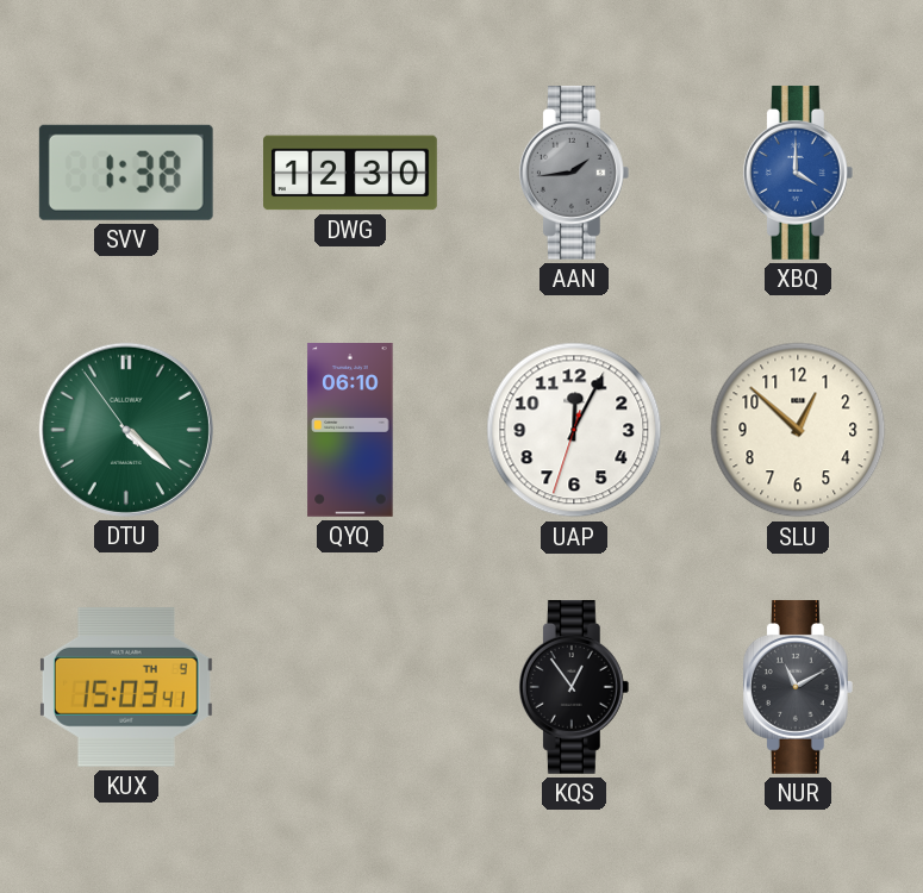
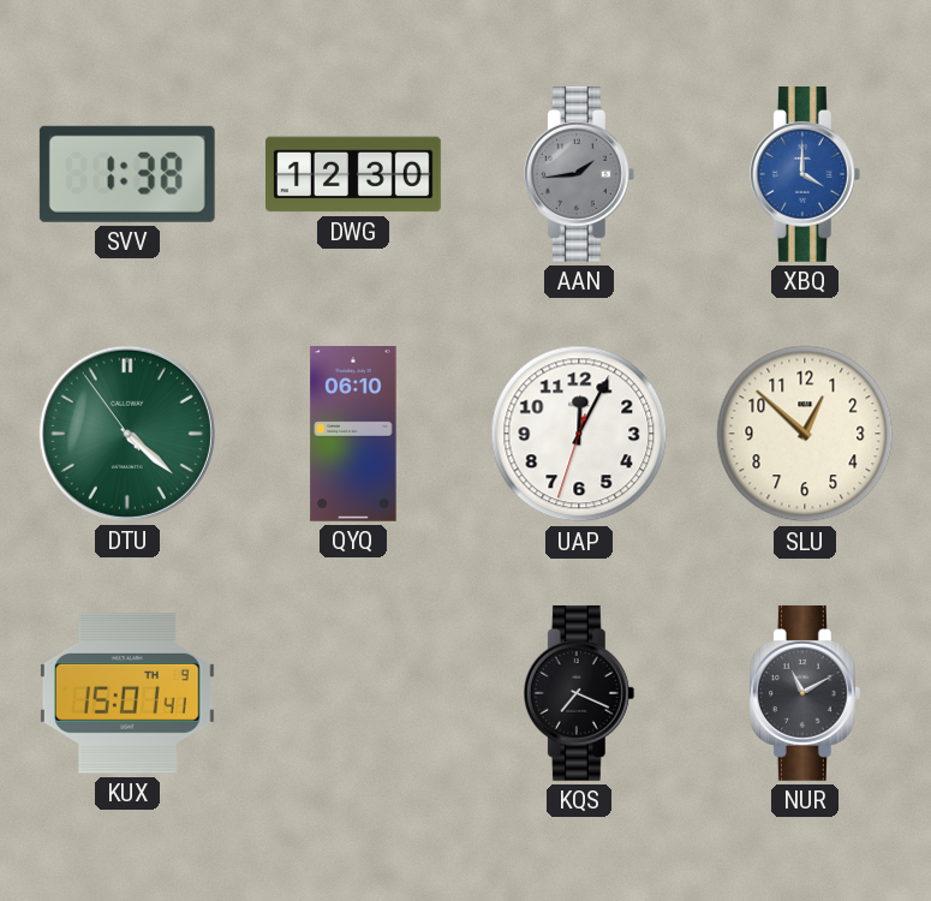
KUX: 15:03 -> 15:01 (127, 693)
KQS: 12:54 -> 7:19 (579, 693)
